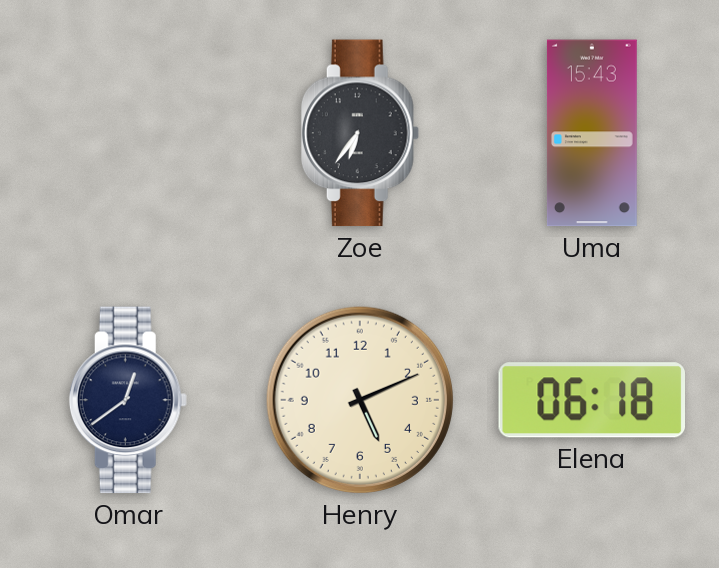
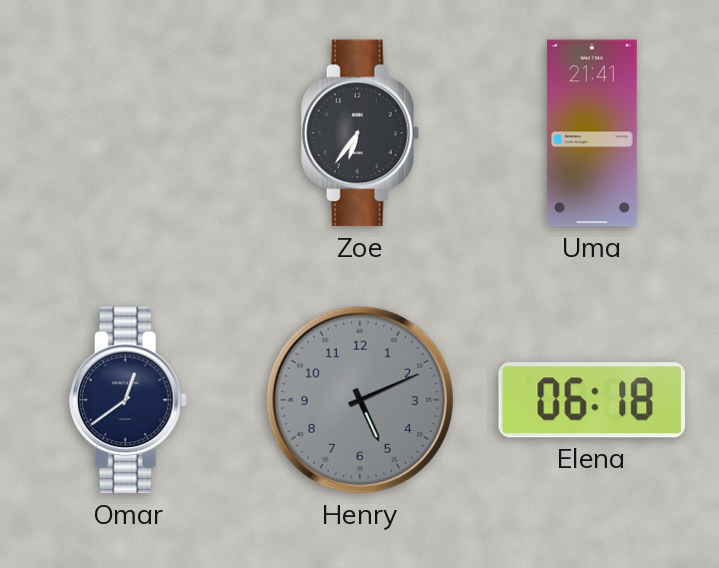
Uma: 15:43 -> 21:41 (592, 133)
Henry dial: cream -> grey (360, 400)
